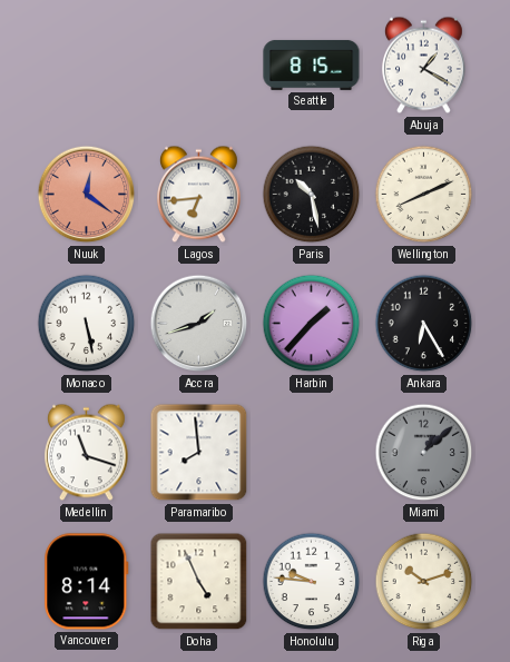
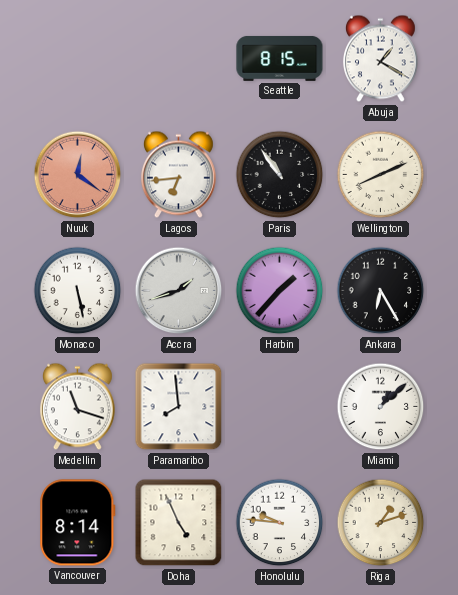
Paris: 10:28 -> 10:54 (280, 175)
Miami dial: grey -> white (381, 407)
Riga: 10:12 -> 1:12 (381, 523)
